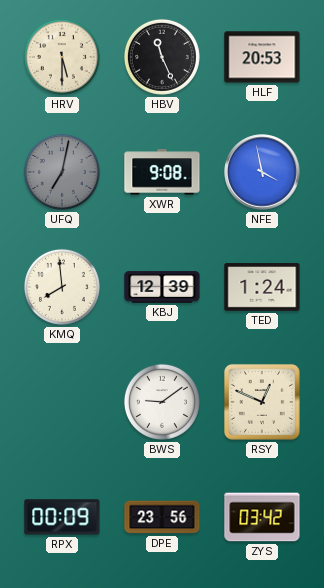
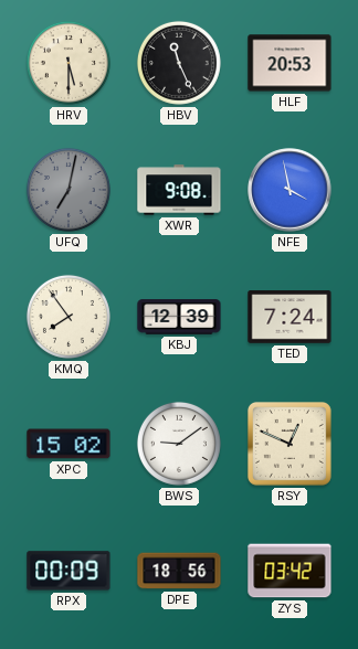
KMQ: 7:59 -> 7:54 (69, 317)
TED: 1:24 -> 7:24 (289, 317)
XPC: none -> 15:02 (69, 444)
DPE: 23:56 -> 18:56 (179, 571)
